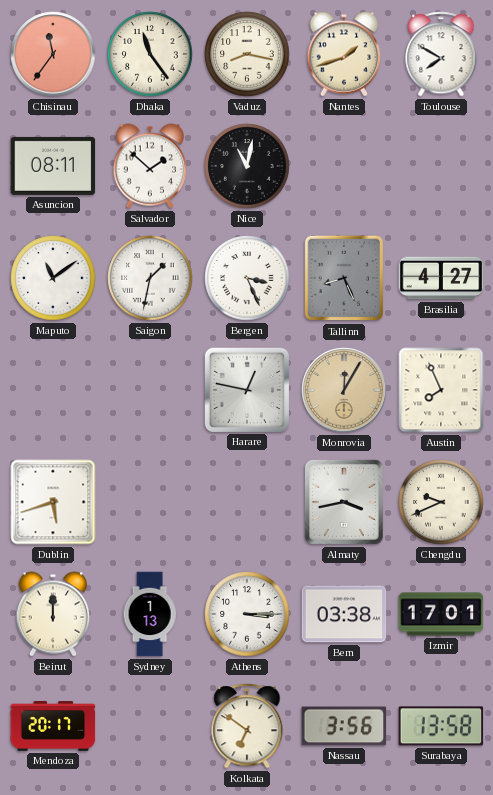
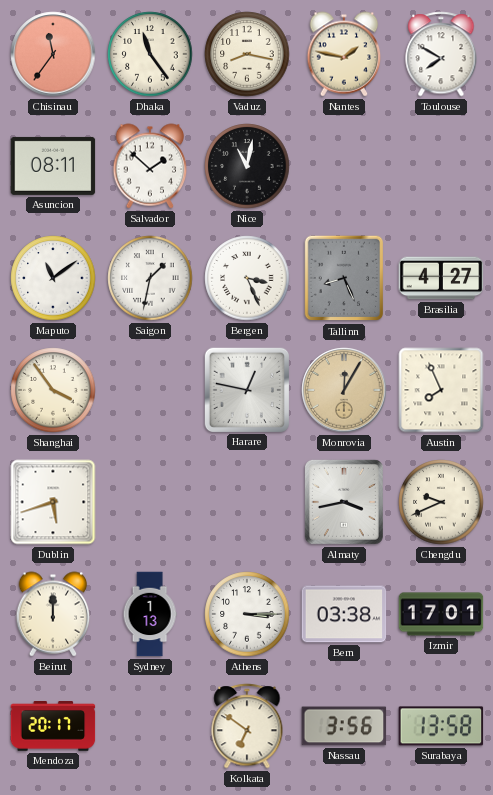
Nantes: 1:42 -> 1:47 (344, 54)
Shanghai: none -> 3:54 (53, 390)
